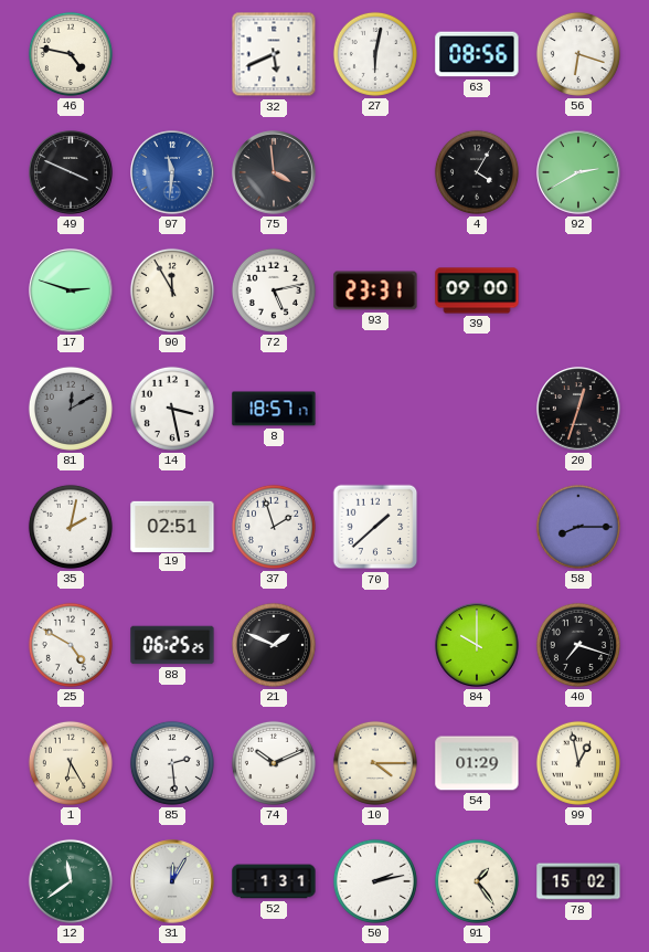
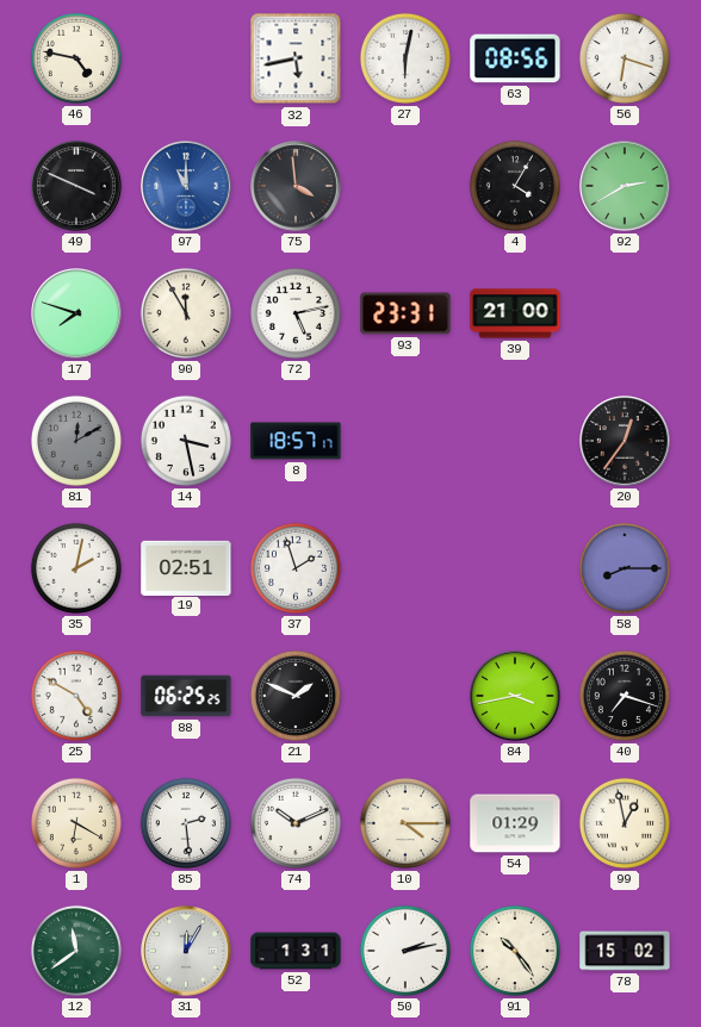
32: 5:41 -> 5:43 (296, 58)
97: 11:31 -> 11:00 (186, 186)
17: 2:48 -> 7:48 (76, 313)
39: 09:00 -> 21:00 (515, 313)
20: 12:33 -> 12:36 (625, 441)
70: 1:38 -> none (375, 527)
84: 10:00 -> 3:43 (515, 696)
1: 6:25 -> 6:20 (76, 823)
91: 1:24 -> 10:24 (515, 951)
